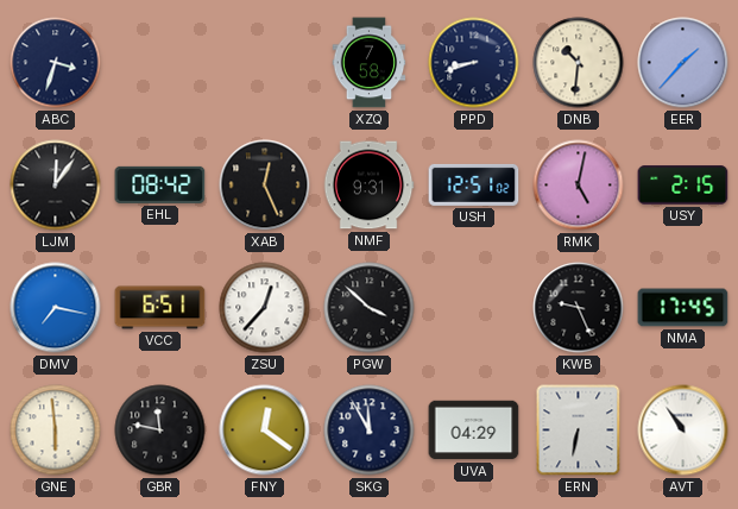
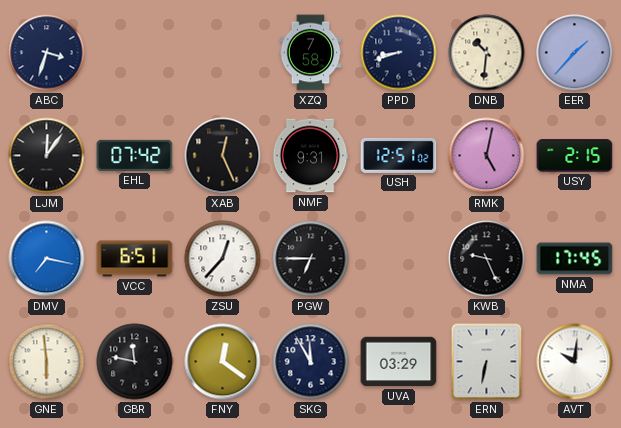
EHL: 08:42 -> 07:42 (135, 155)
PGW: 3:52 -> 6:45 (311, 259)
UVA: 04:29 -> 03:29 (399, 362)
AVT: 10:54 -> 10:01 (575, 362)
